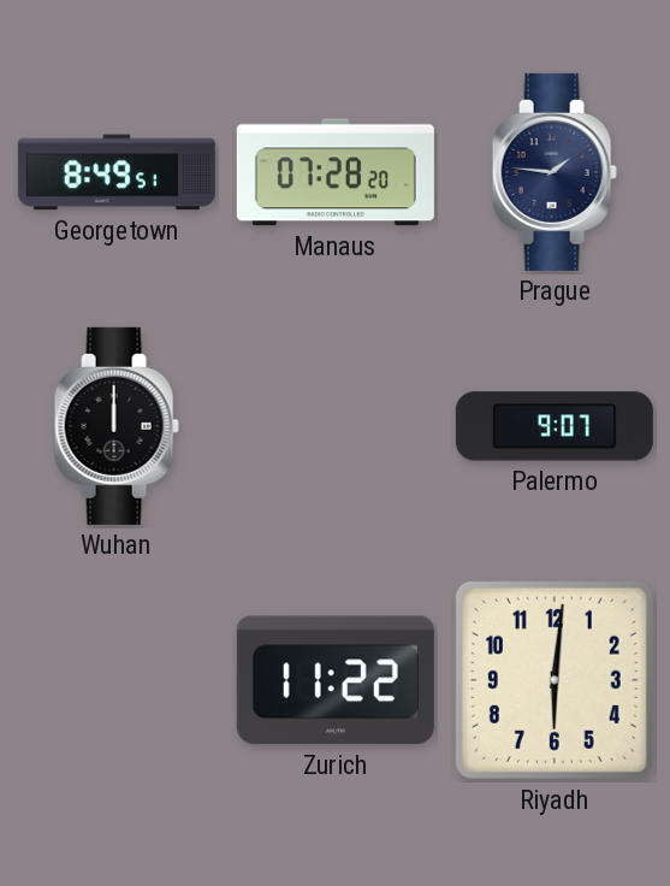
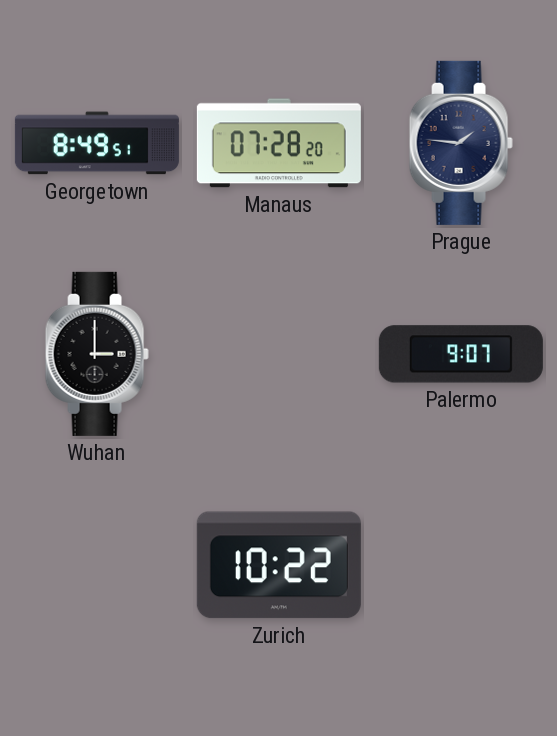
Wuhan: 12:00 -> 3:00 (97, 354)
Zurich: 11:22 -> 10:22 (279, 565)
Riyadh: 6:01 -> none (555, 680)
